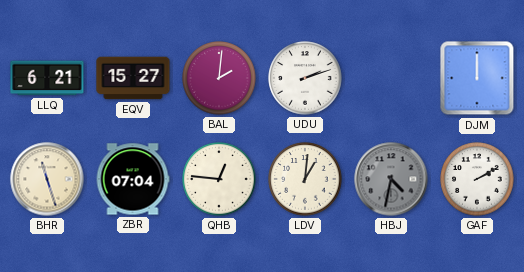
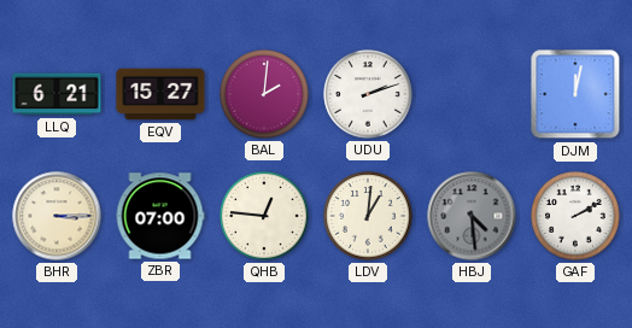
DJM: 12:00 -> 12:02 (575, 94)
BHR: 11:27 -> 3:15 (57, 216)
ZBR: 07:04 -> 07:00 (160, 216)
HBJ: 4:32 -> 4:29 (472, 216)
